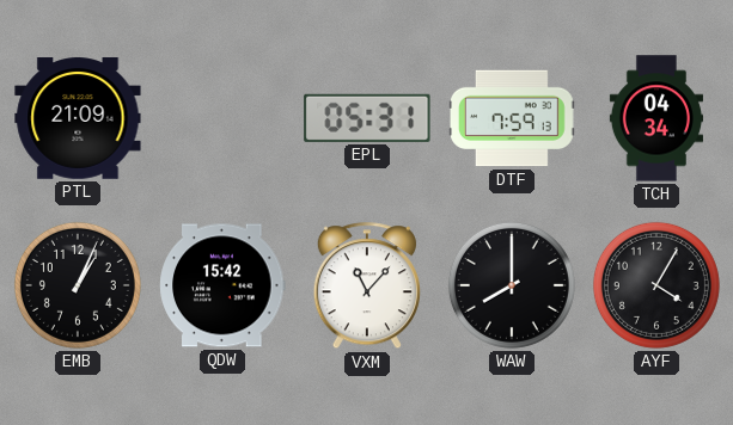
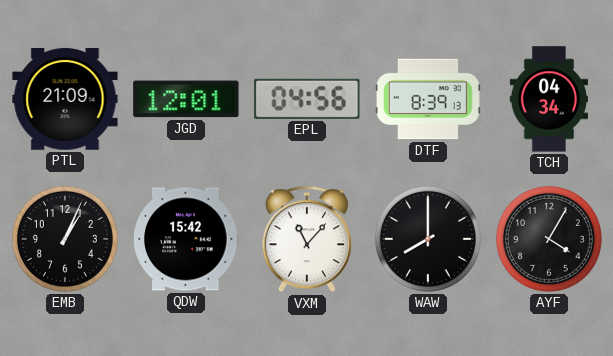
JGD: none -> 12:01 (186, 99)
EPL: 05:31 -> 04:56 (307, 99)
DTF: 7:59 -> 8:39 (429, 99)
